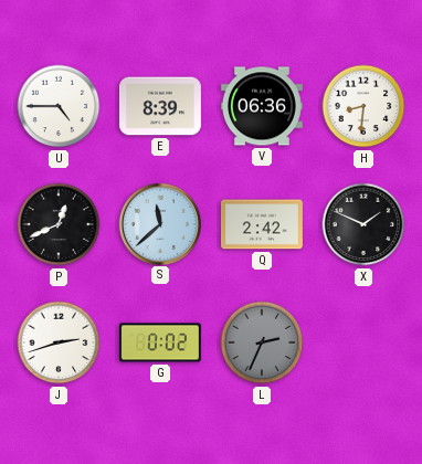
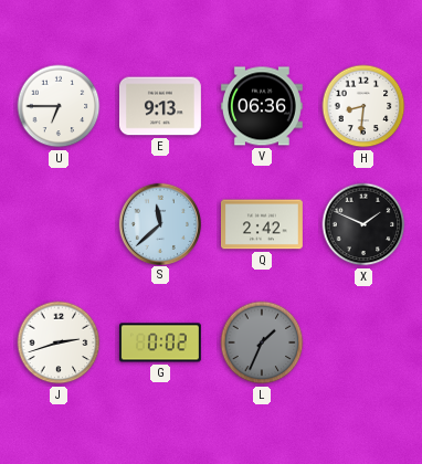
U: 4:45 -> 6:45 (59, 106)
E: 8:39 -> 9:13 (160, 106)
P: 12:41 -> none (59, 224)
L: 2:34 -> 1:34 (262, 342)
